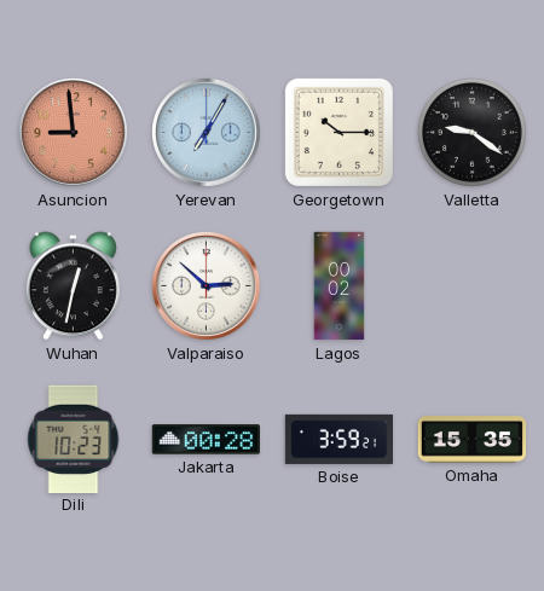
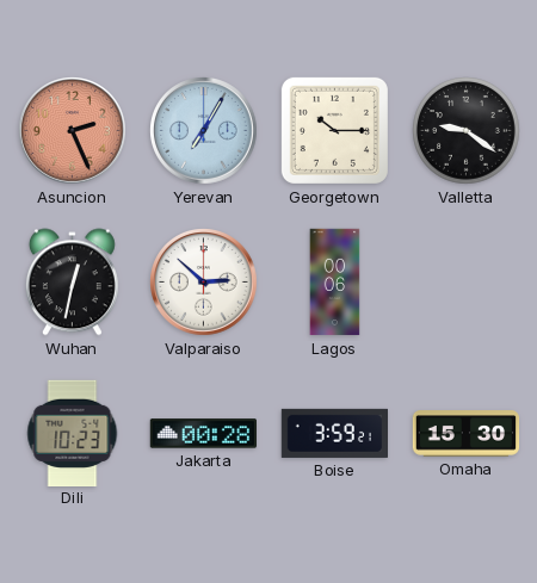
Asuncion: 8:59 -> 2:26 (73, 131)
Lagos: 00:02 -> 00:06 (335, 283)
Omaha: 15:35 -> 15:30 (467, 434)
